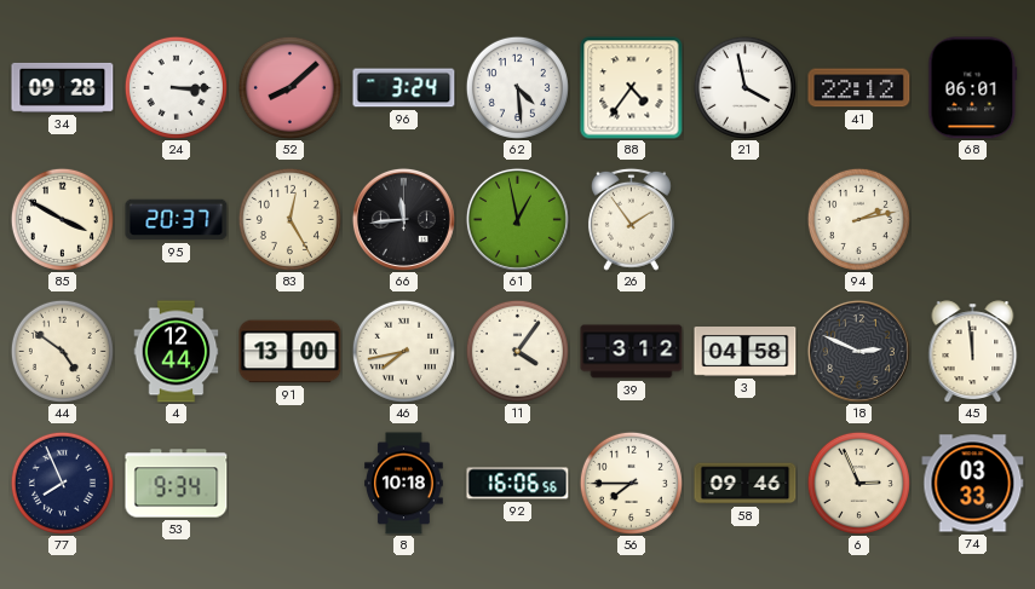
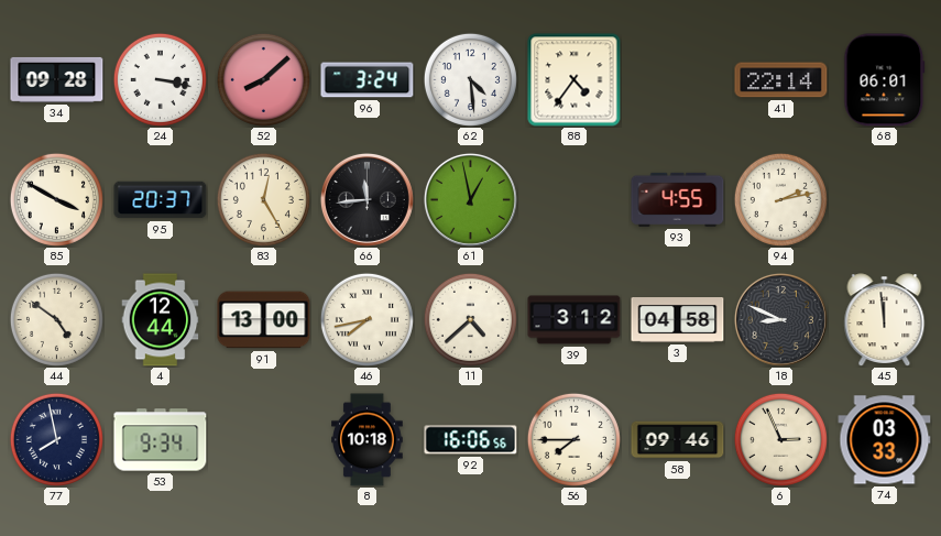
24: 3:15 -> 3:17 (160, 79)
21: 3:58 -> none (744, 87)
41: 22:12 -> 22:14 (781, 80)
26: 1:54 -> none (631, 219)
93: none -> 4:55 (678, 199)
11: 4:06 -> 4:38 (470, 319)
18: 2:49 -> 8:49 (780, 319)
77: 7:56 -> 7:58 (56, 439)
